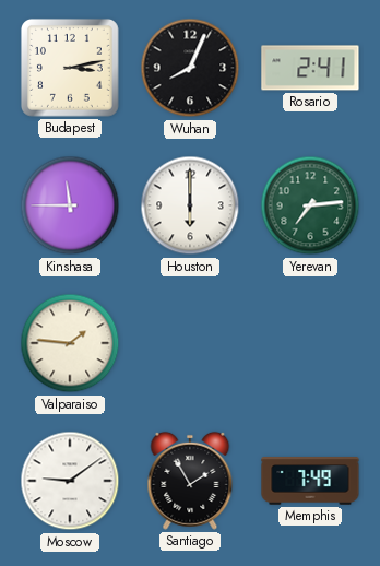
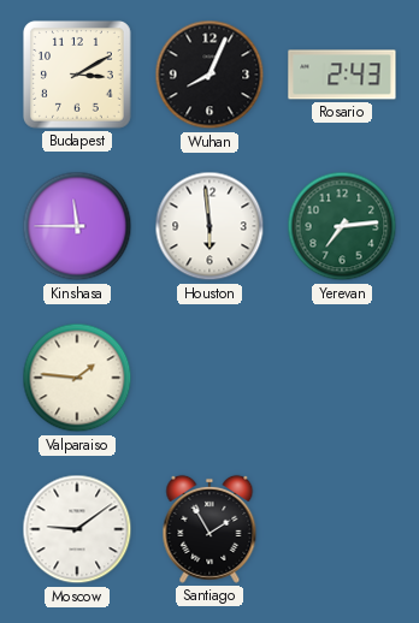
Budapest: 3:13 -> 3:10 (77, 75)
Rosario: 2:41 -> 2:43 (342, 75)
Houston: 6:00 -> 5:59 (209, 226)
Memphis: 7:49 -> none (310, 481)
